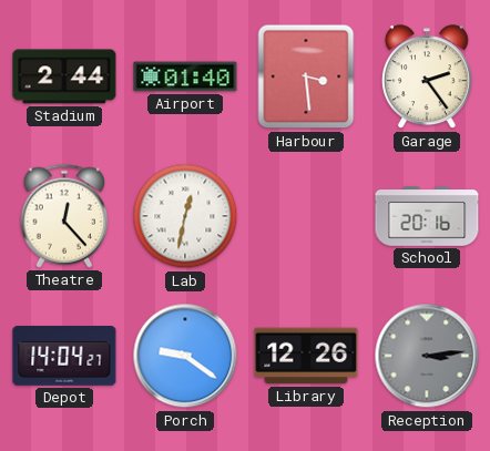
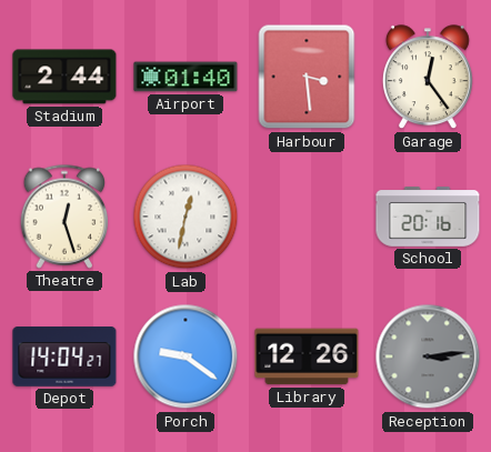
Garage: 2:24 -> 12:24 (428, 78)
Theatre: 12:23 -> 12:27 (64, 217)
